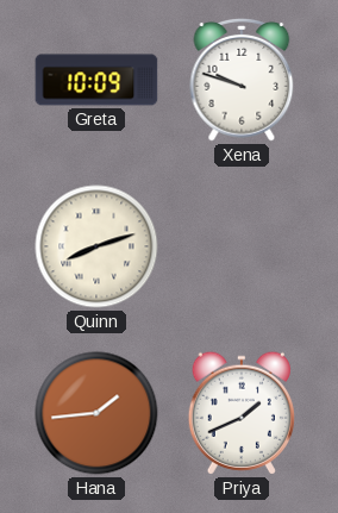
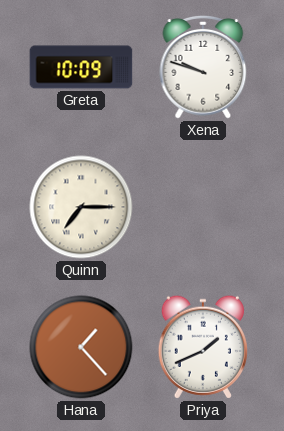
Quinn: 8:12 -> 7:15 (81, 207)
Hana: 1:44 -> 1:23 (81, 347)
